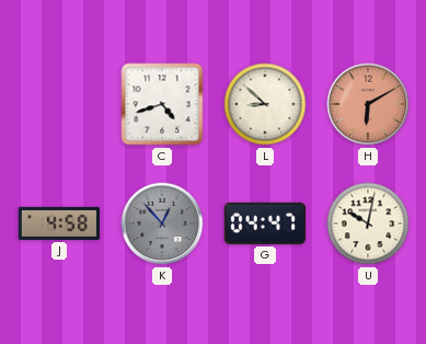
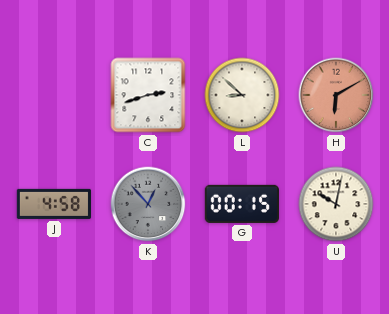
C: 4:42 -> 2:42 (148, 95)
G: 04:47 -> 00:15 (242, 204)
